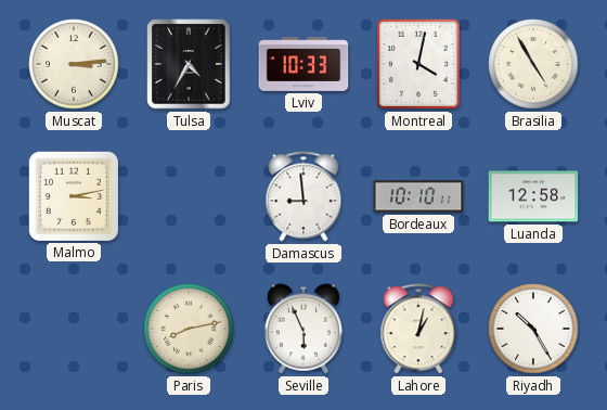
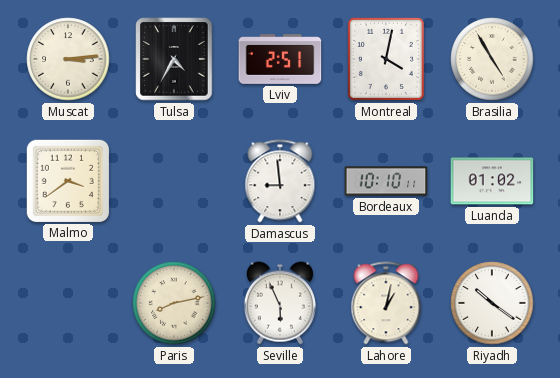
Lviv: 10:33 -> 2:51 (280, 60)
Malmo: 3:13 -> 3:39 (67, 180)
Luanda: 12:58 -> 01:02 (492, 181)
Riyadh: 10:25 -> 10:21 (492, 303)
